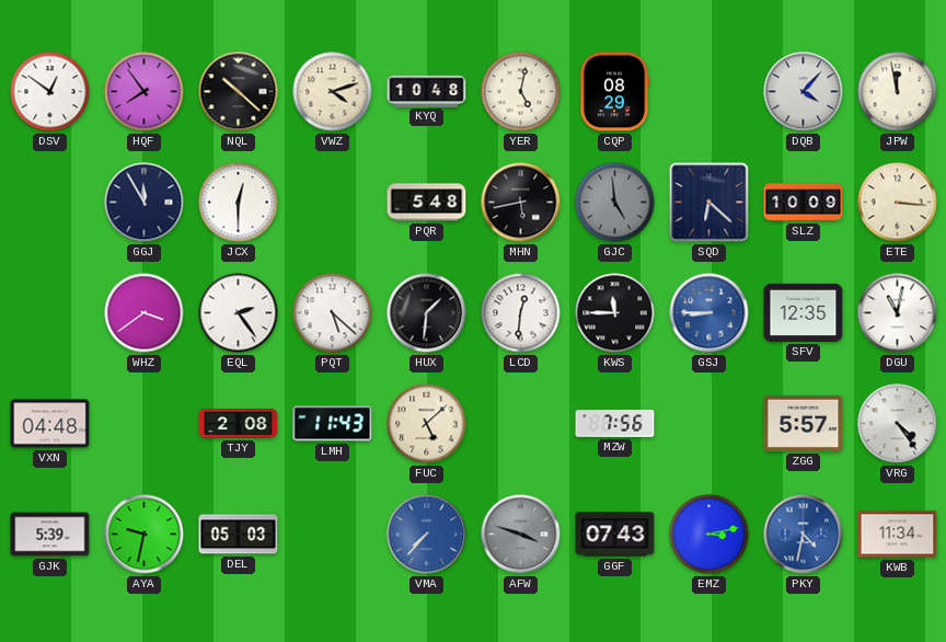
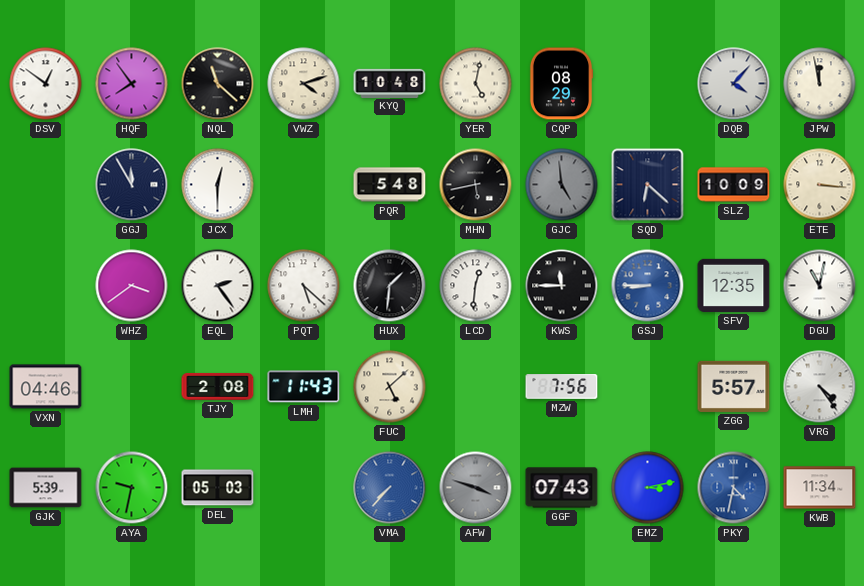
NQL: 10:22 -> 11:22 (218, 84)
VXN: 04:48 -> 04:46 (46, 387)
